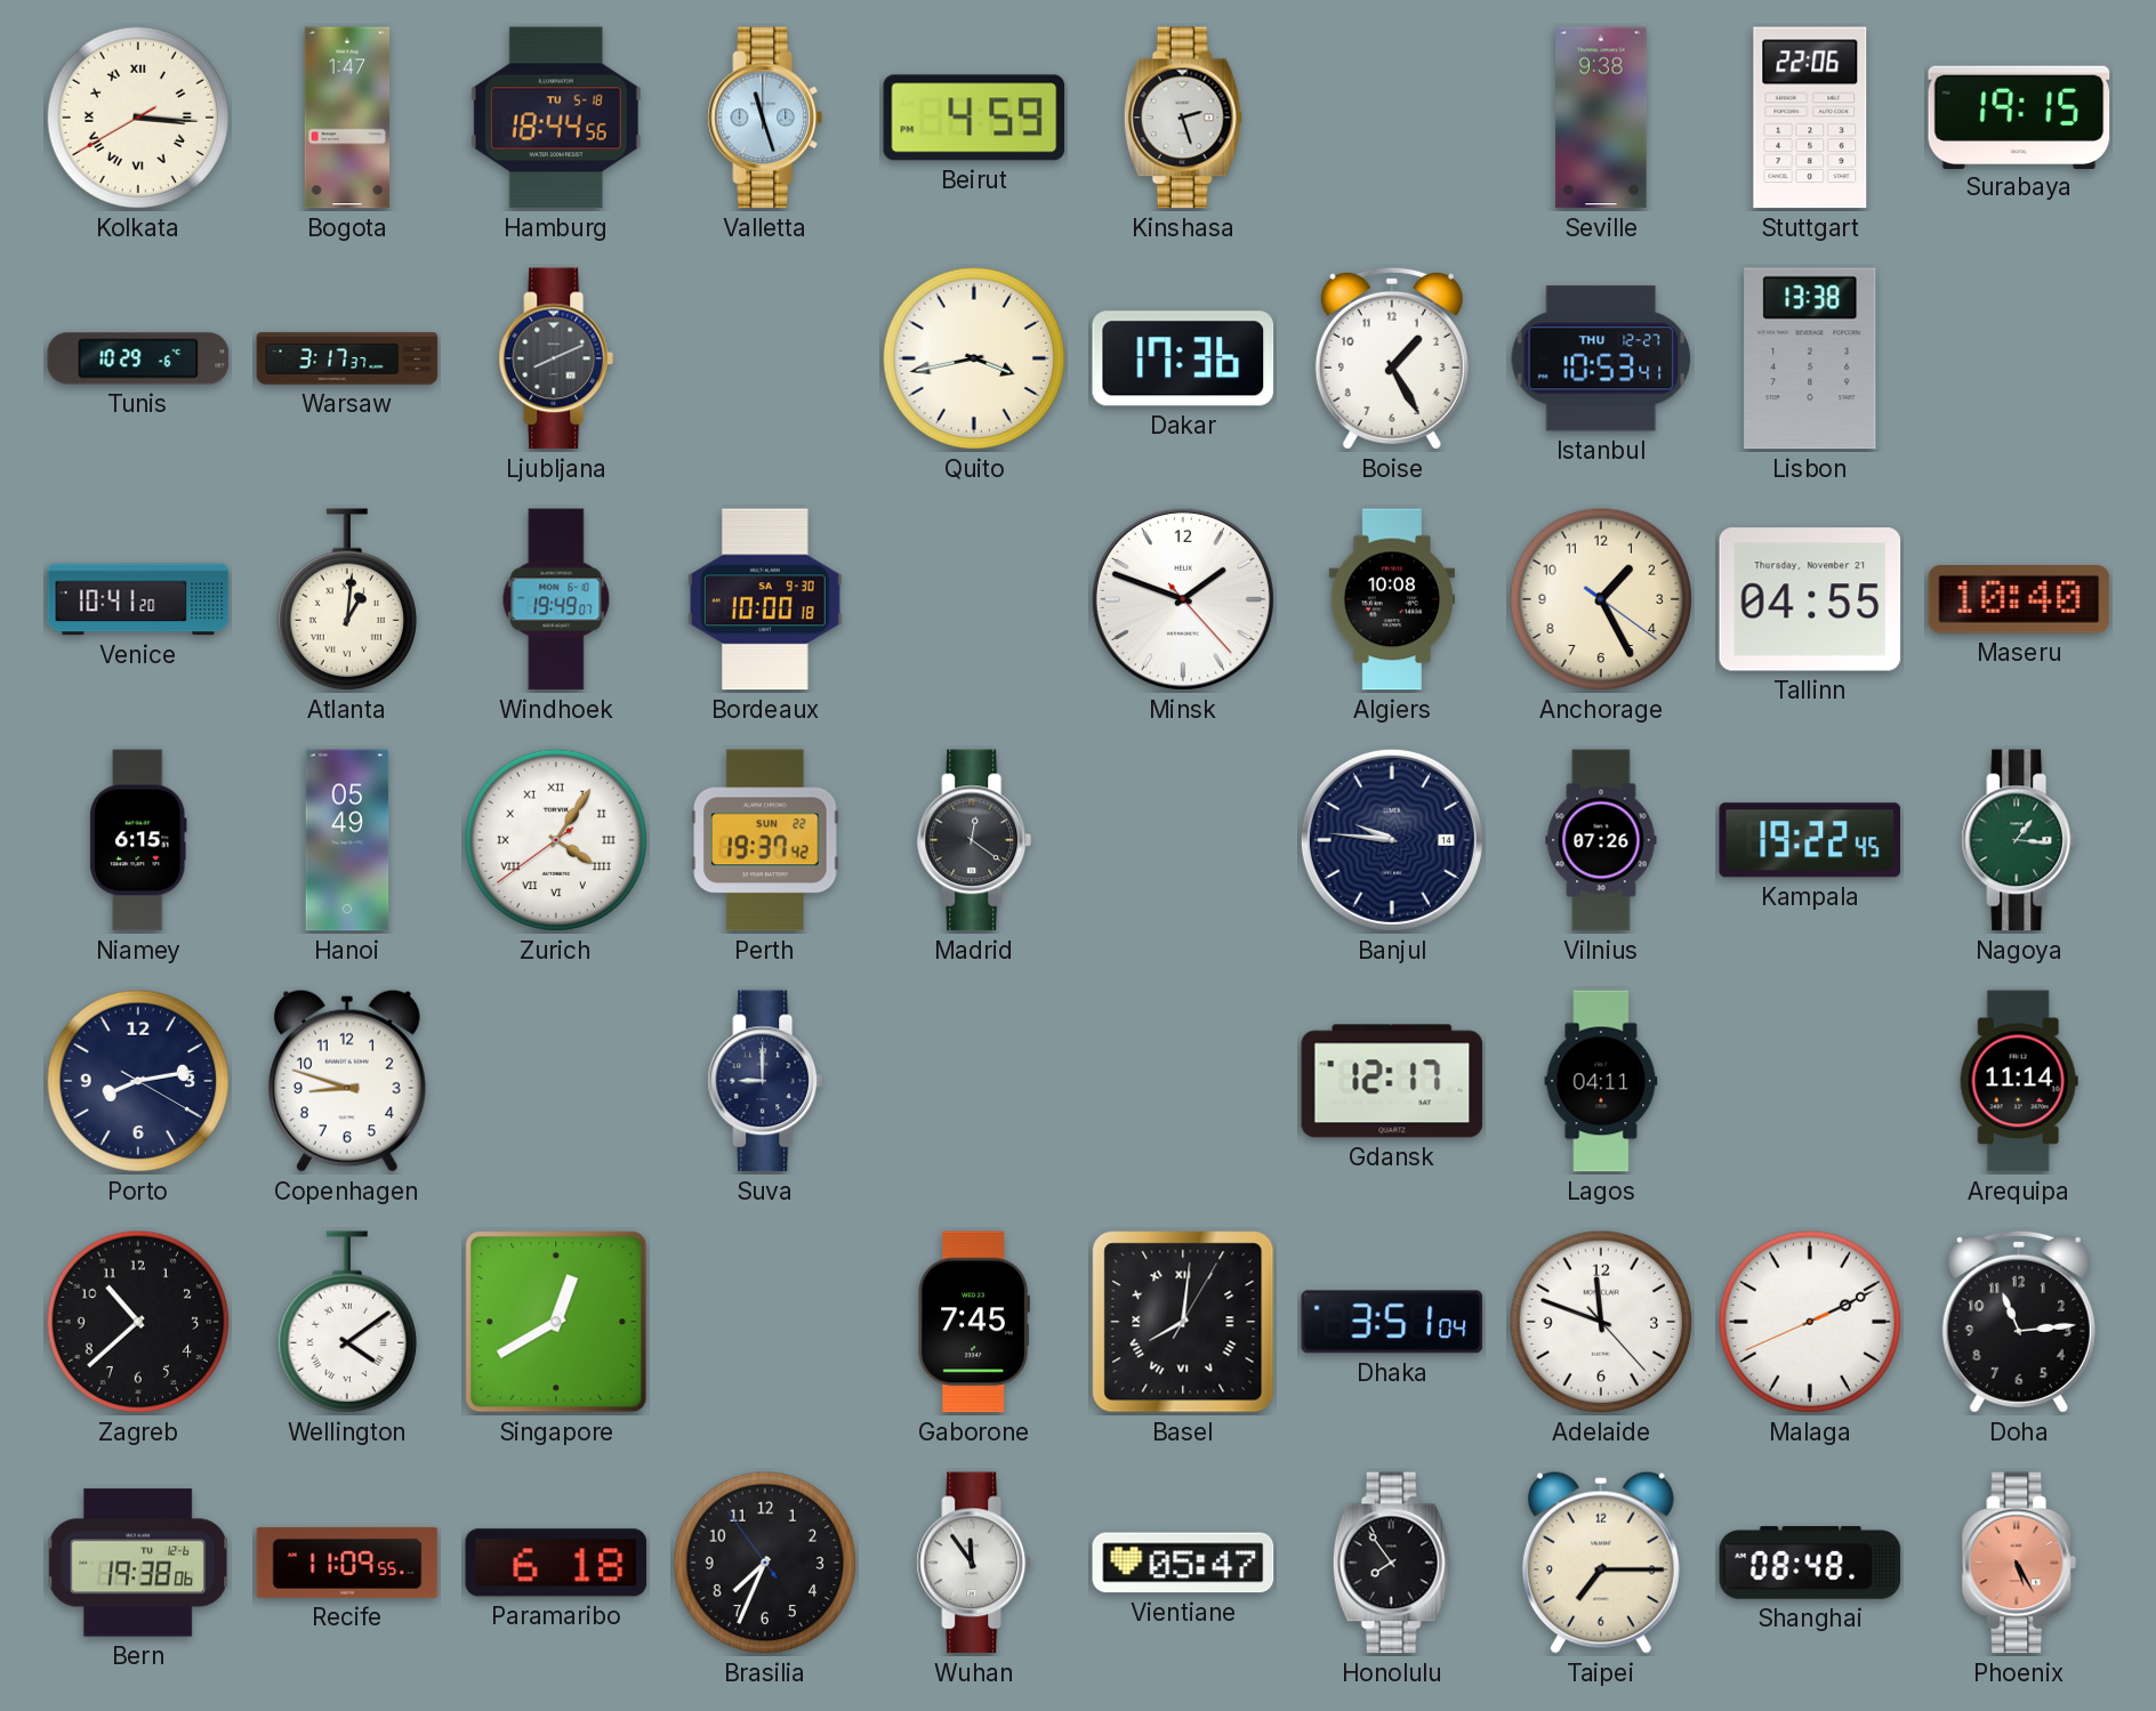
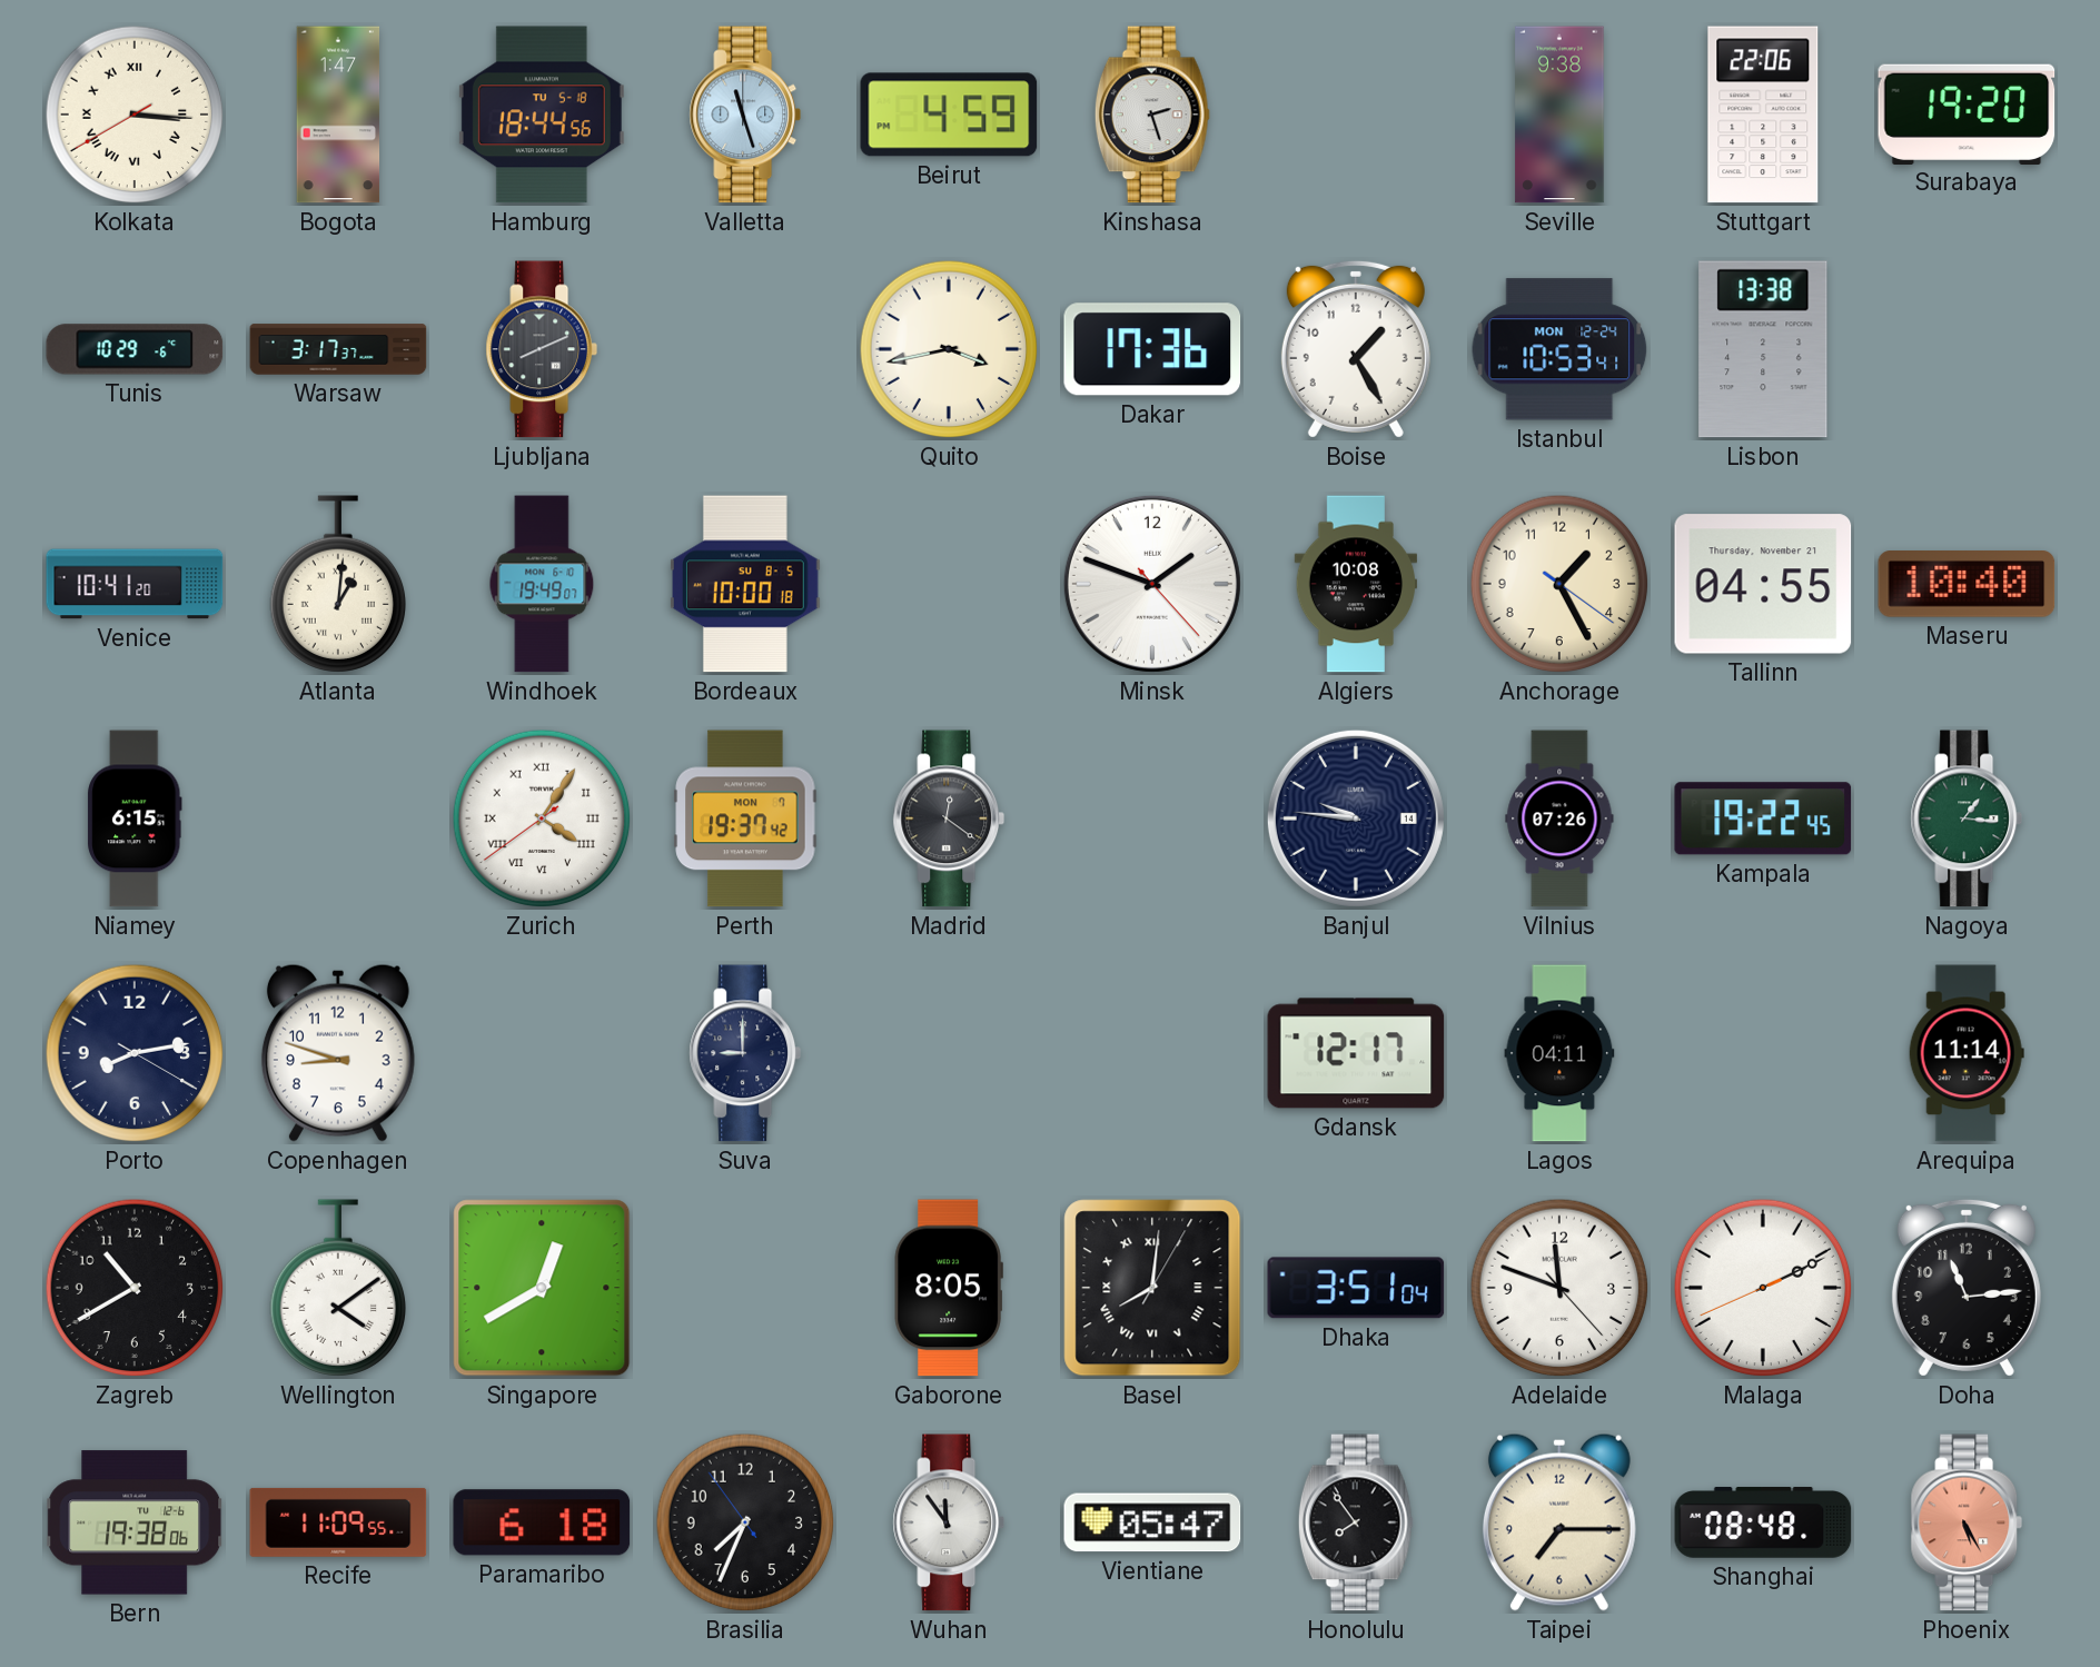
Surabaya: 19:15 -> 19:20 (1967, 113)
Istanbul date: THU 12-27 -> MON 12-24 (1559, 349)
Bordeaux date: SA 9-30 -> SU 8-5 (745, 584)
Hanoi: 05:49 -> none (347, 840)
Perth date: SUN 22 -> MON 7 (745, 818)
Zagreb: 10:38 -> 10:40 (135, 1288)
Gaborone: 7:45 -> 8:05 (949, 1288)
